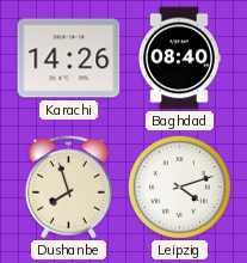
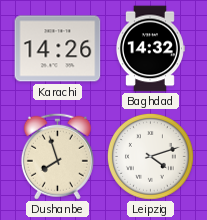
Baghdad: 08:40 -> 14:32 (151, 49)
